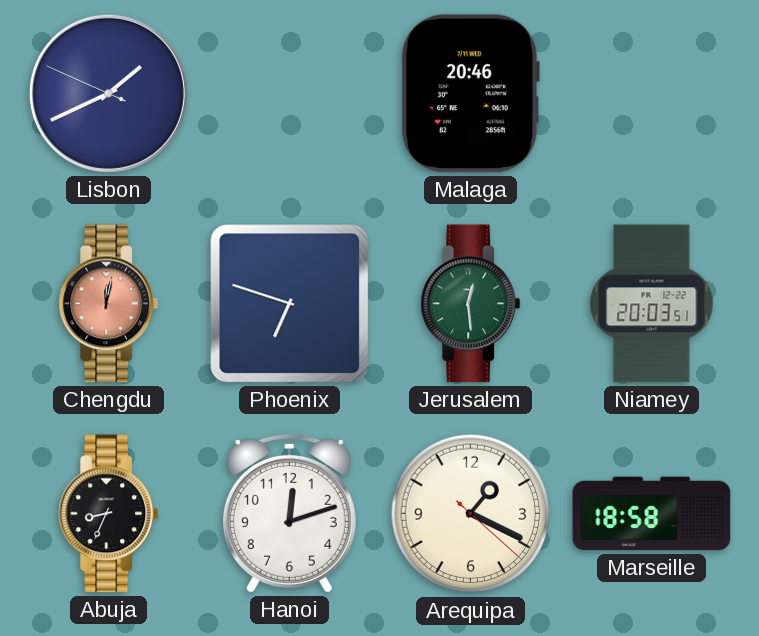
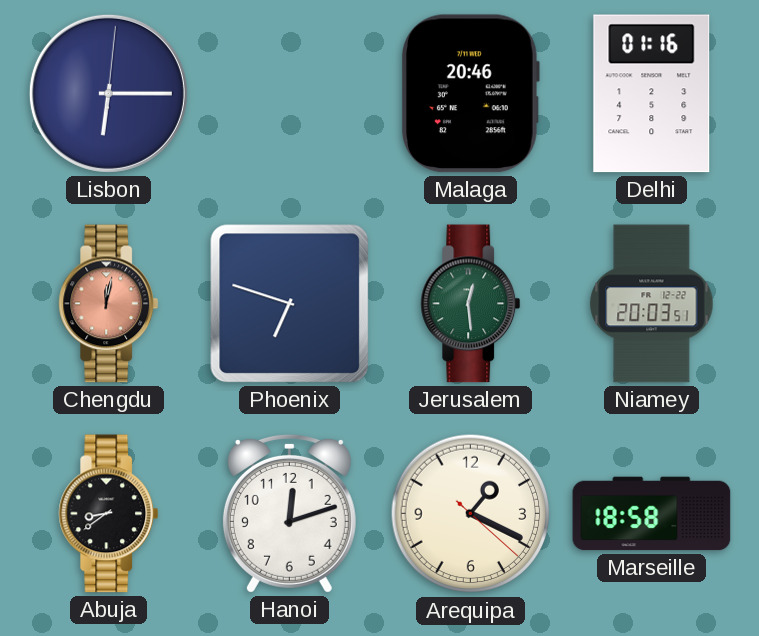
Lisbon: 1:40 -> 6:15 (108, 93)
Delhi: none -> 01:16 (652, 94)
Abuja: 8:34 -> 8:39 (109, 514)
